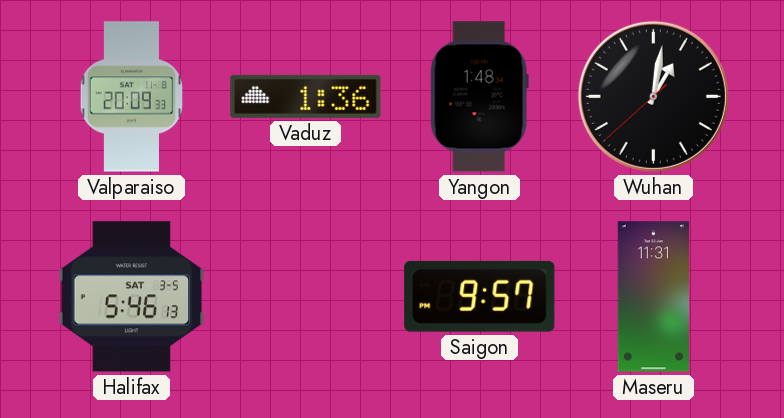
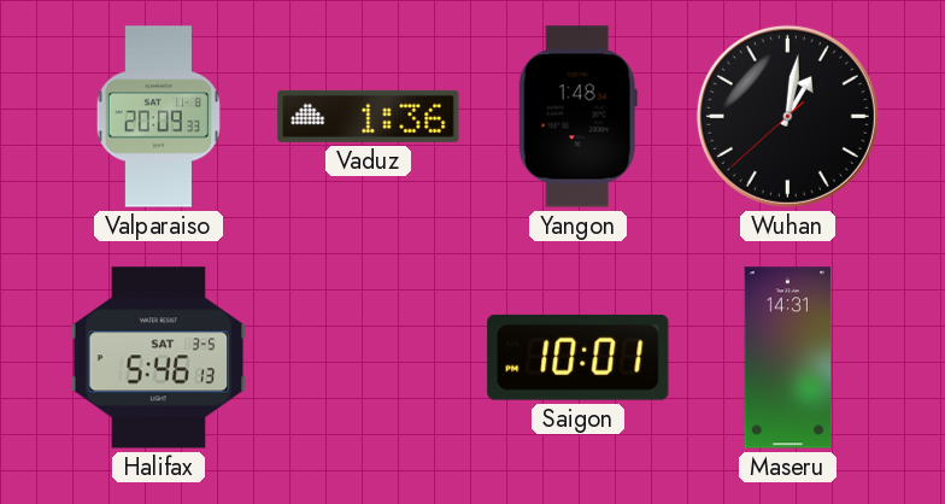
Saigon: 9:57 -> 10:01 (579, 357)
Maseru: 11:31 -> 14:31 (788, 358)
